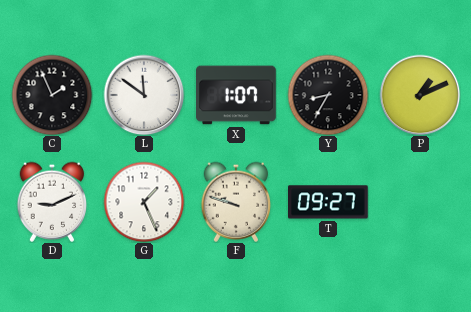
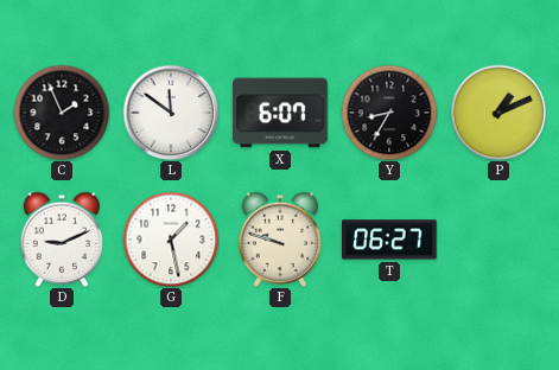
X: 1:07 -> 6:07 (280, 113)
G: 1:26 -> 1:28 (171, 240)
T: 09:27 -> 06:27 (389, 240)
